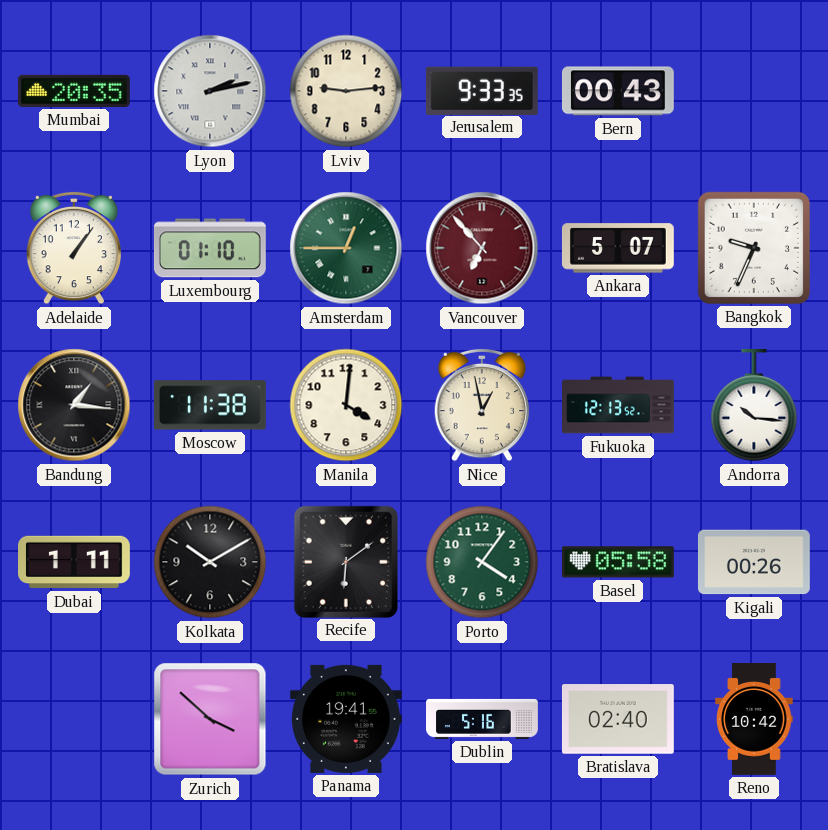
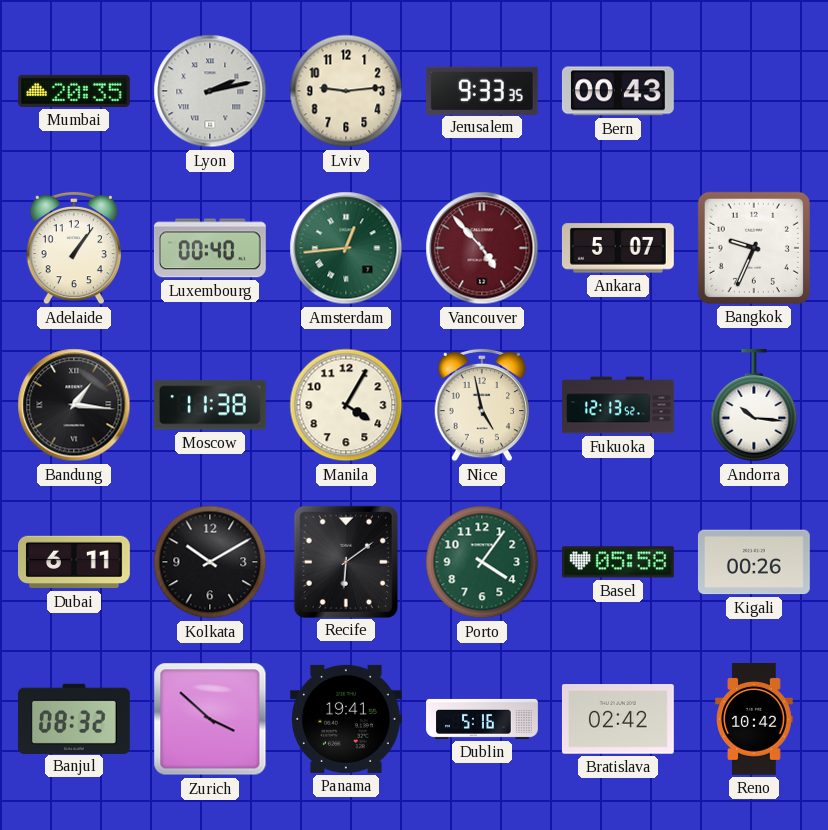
Luxembourg: 01:10 -> 00:40 (210, 248)
Amsterdam: 12:45 -> 12:44 (346, 248)
Vancouver: 6:53 -> 4:53 (482, 248)
Manila: 4:01 -> 4:05 (346, 405)
Nice: 12:58 -> 4:58 (481, 405)
Dubai: 1:11 -> 6:11 (75, 562)
Banjul: none -> 08:32 (74, 718)
Bratislava: 02:40 -> 02:42 (618, 719)
